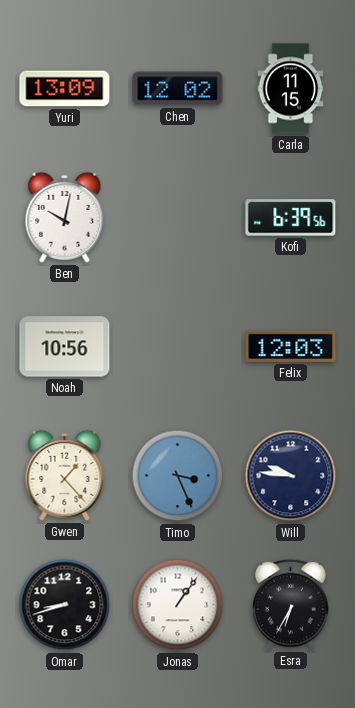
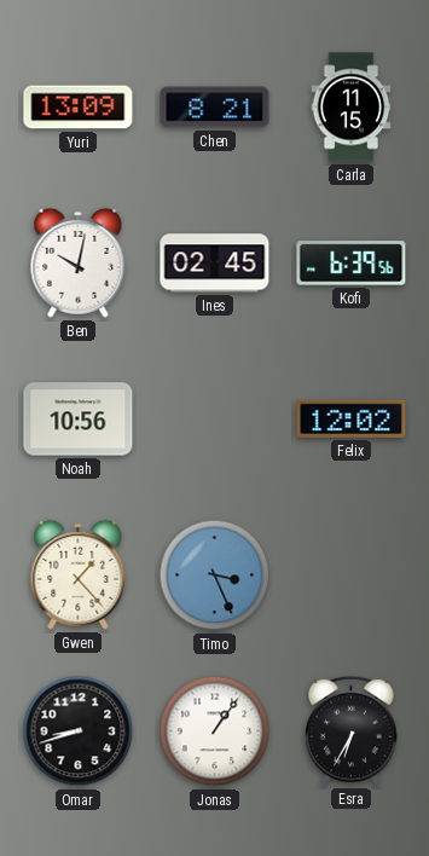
Chen: 12:02 -> 8:21 (215, 108)
Ines: none -> 02:45 (215, 264)
Felix: 12:03 -> 12:02 (352, 418)
Will: 9:46 -> none (291, 476)
